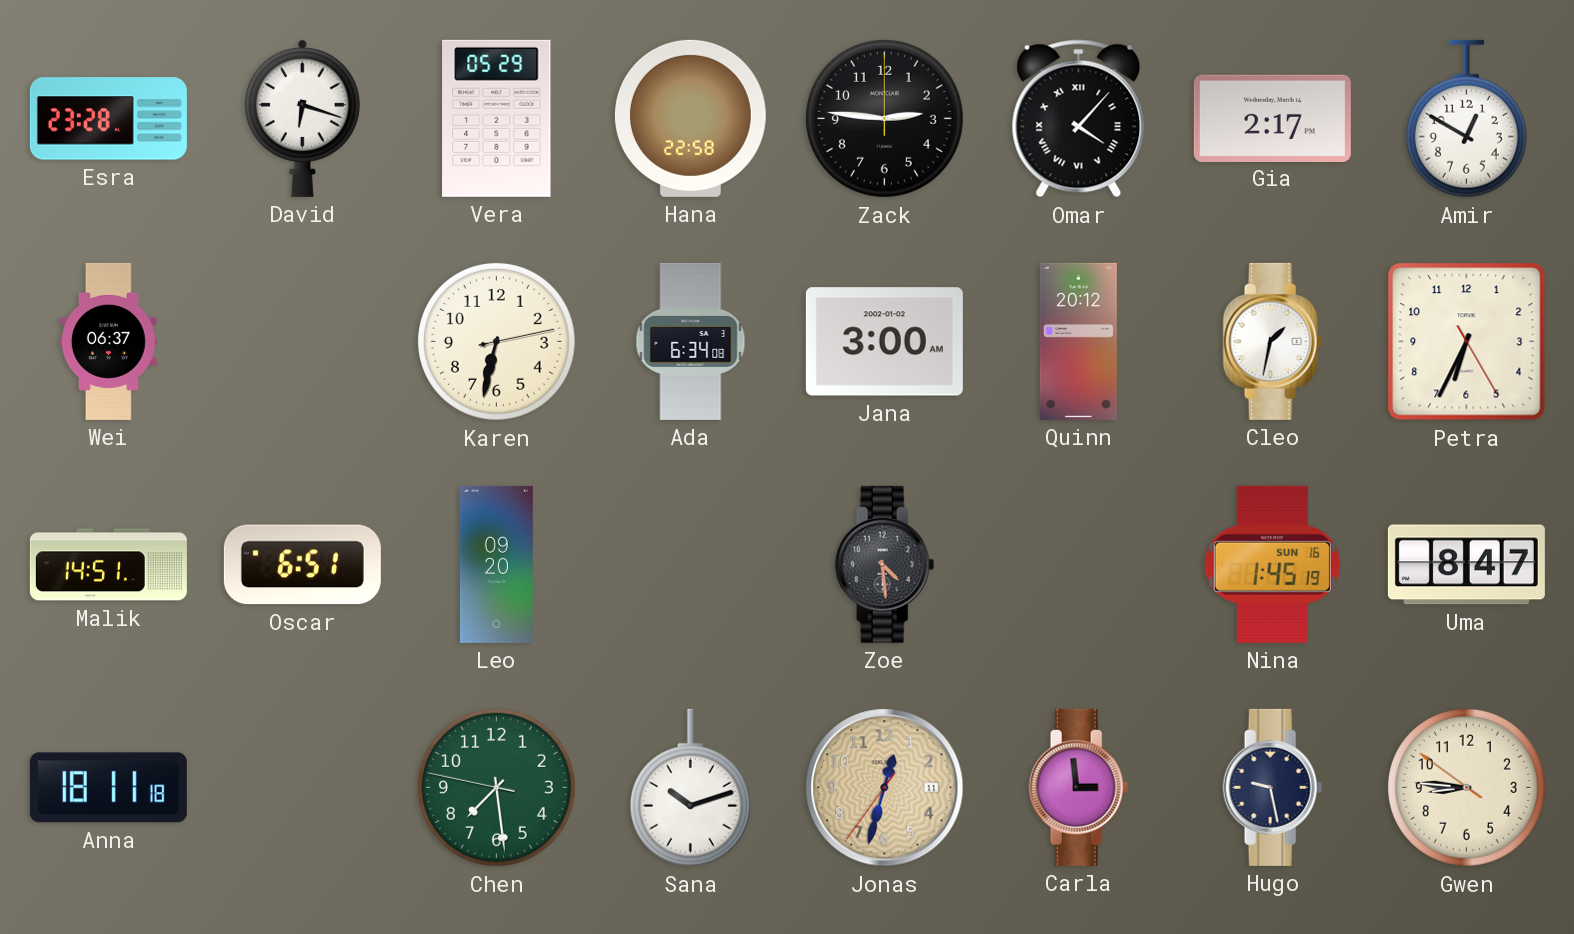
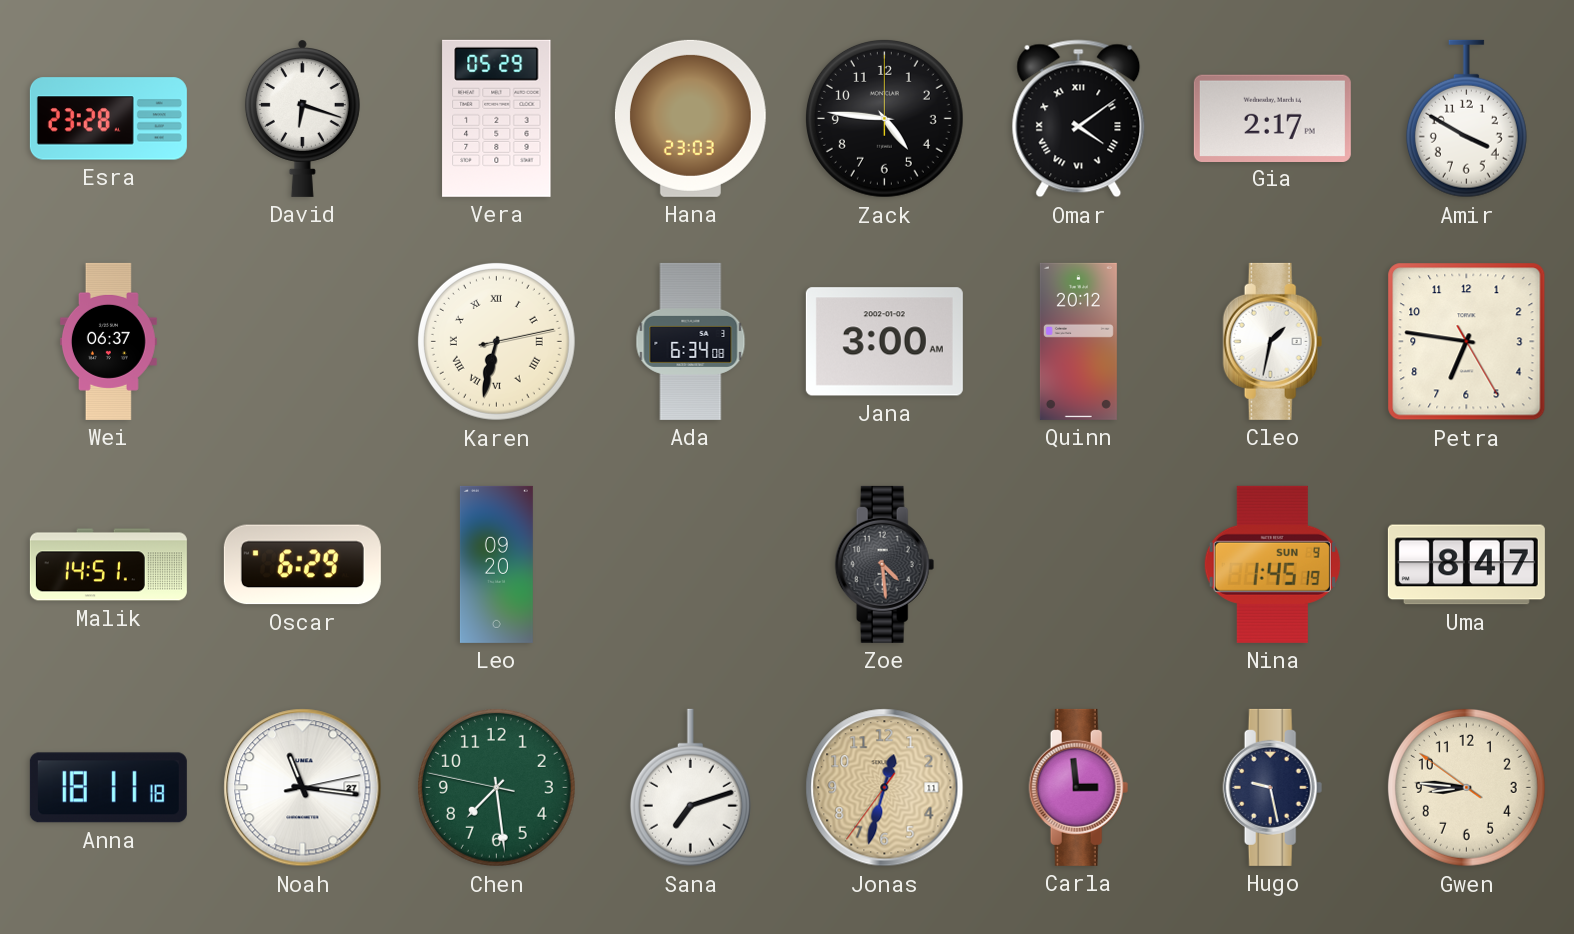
Hana: 22:58 -> 23:03 (690, 118)
Zack: 2:46 -> 4:46 (884, 118)
Omar: 4:07 -> 4:09 (1079, 119)
Amir: 12:50 -> 3:50 (1466, 119)
Karen numerals: Arabic -> Roman (496, 341)
Petra: 6:34 -> 6:46 (1467, 342)
Oscar: 6:51 -> 6:29 (302, 565)
Nina date: SUN 16 -> SUN 9 (1272, 564)
Noah: none -> 11:16 (303, 788)
Sana: 10:12 -> 7:12 (690, 788)
